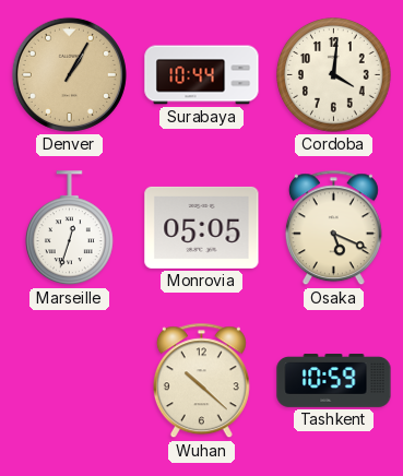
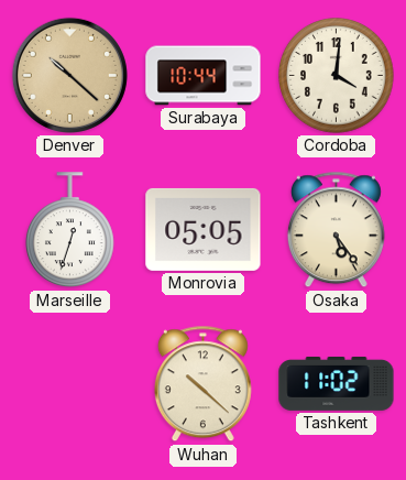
Denver: 1:05 -> 10:22 (69, 75)
Osaka: 5:19 -> 5:24 (336, 230)
Tashkent: 10:59 -> 11:02 (337, 383)
